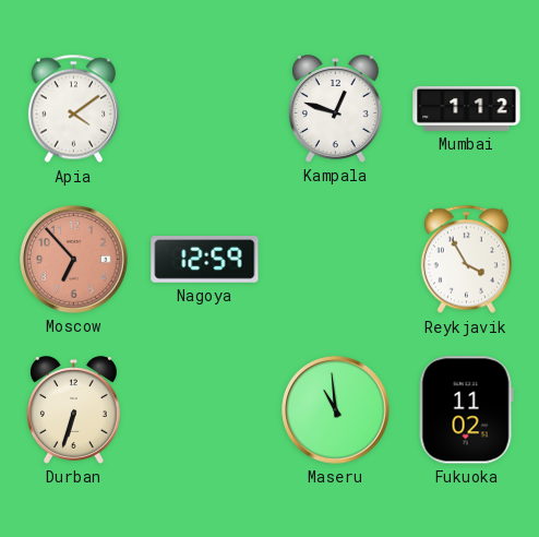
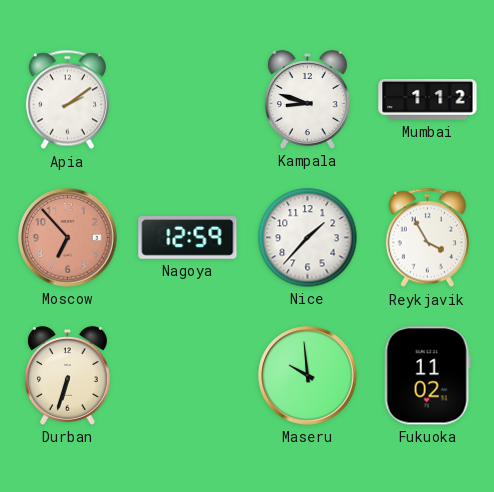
Apia: 4:09 -> 2:09 (67, 100)
Kampala: 12:48 -> 8:48 (307, 100)
Nice: none -> 1:37 (308, 238)
Maseru: 10:59 -> 9:59 (308, 376)
